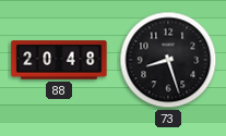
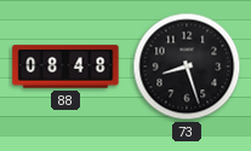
88: 20:48 -> 08:48 (65, 66)
